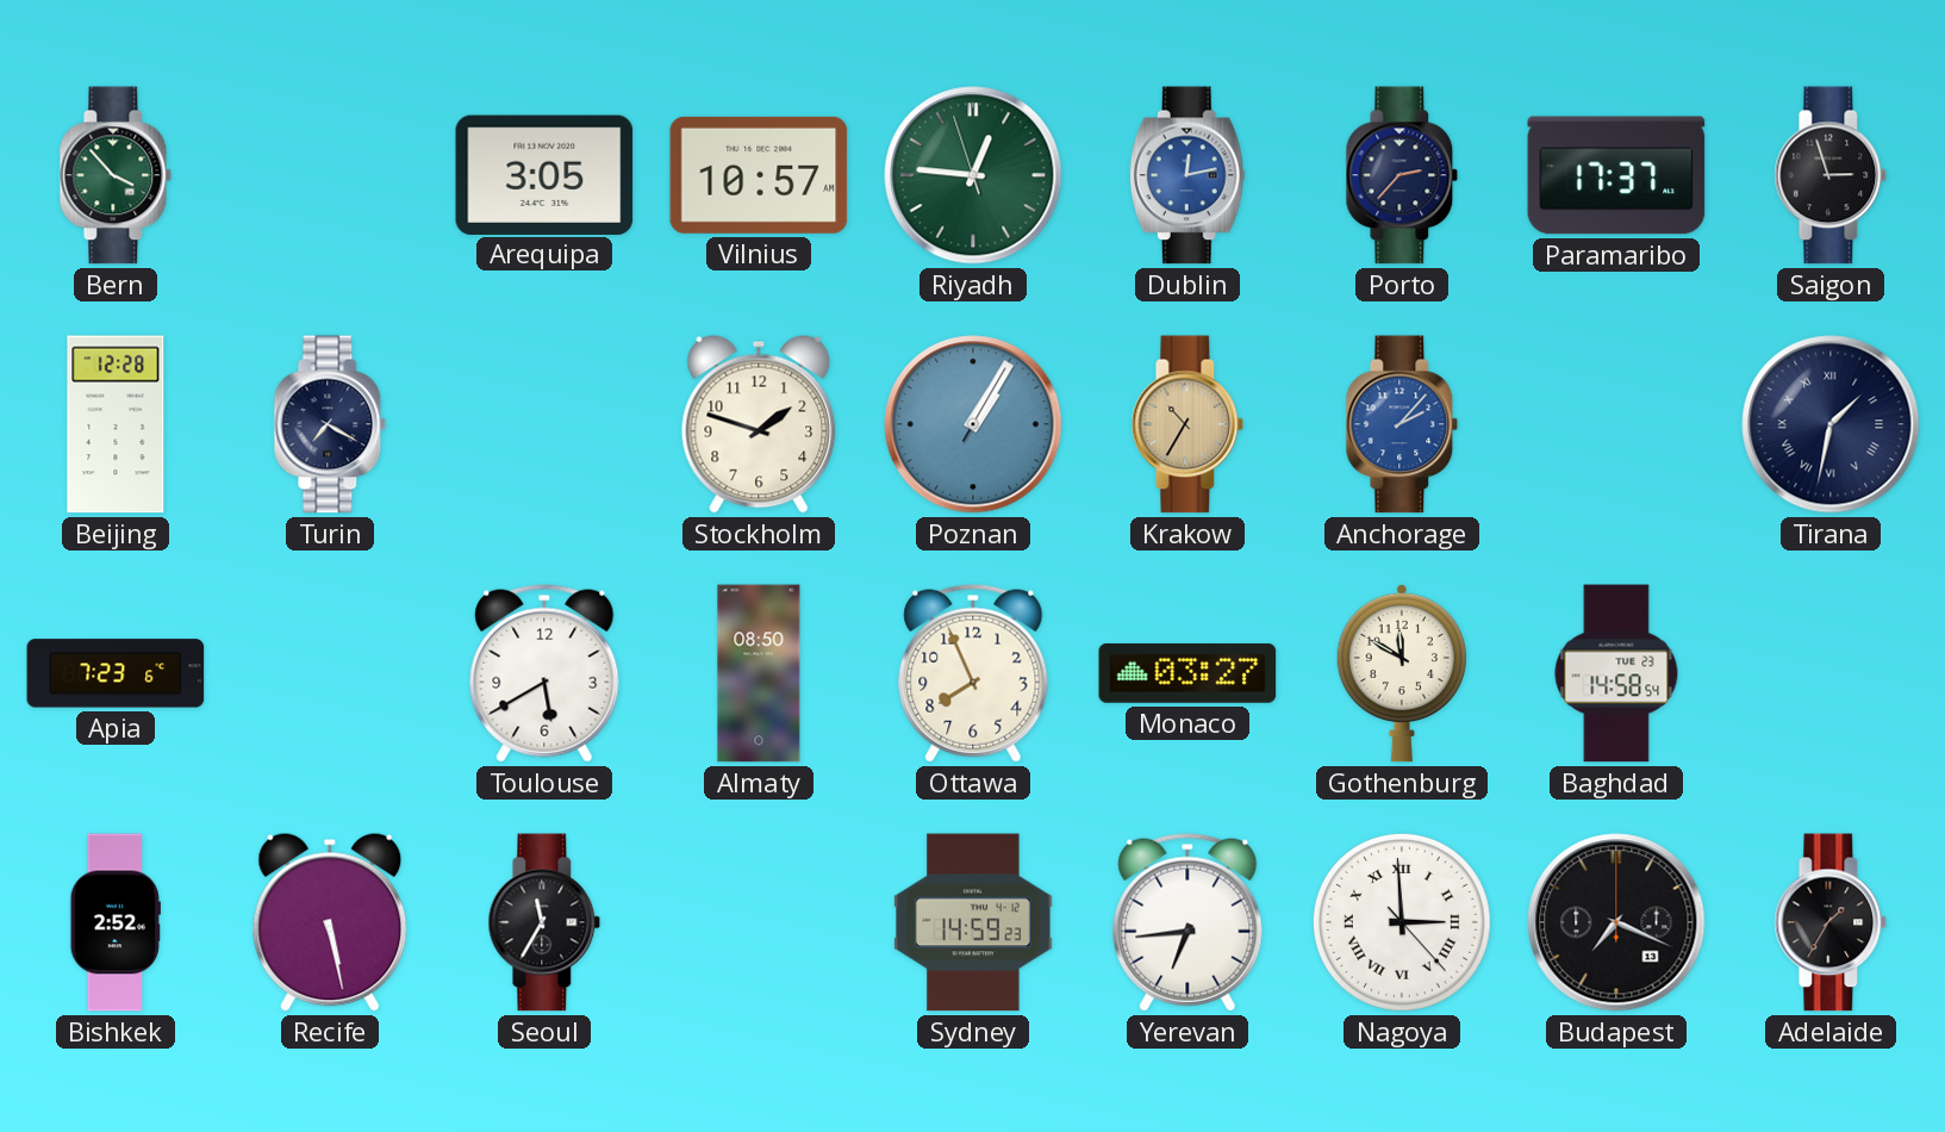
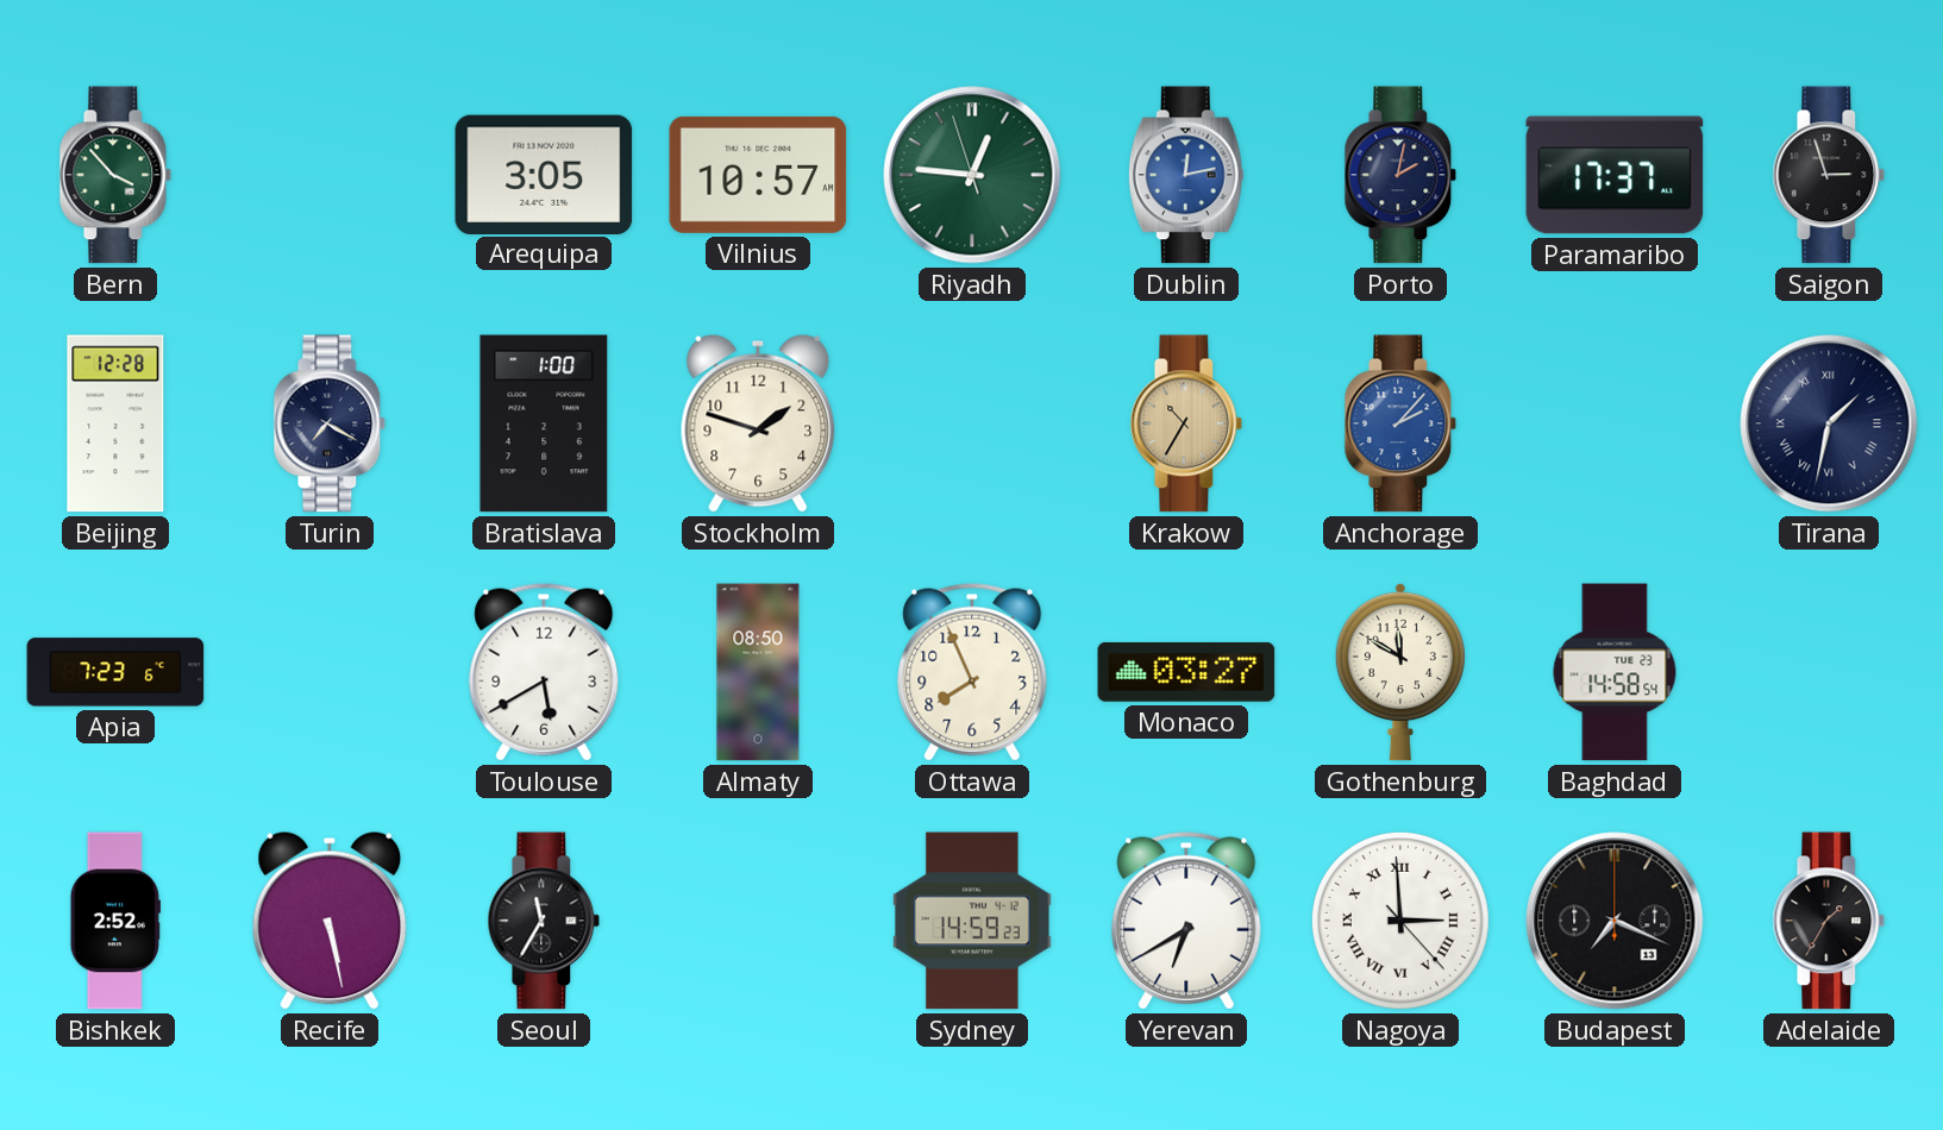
Porto: 2:37 -> 2:02 (1400, 175)
Bratislava: none -> 1:00 (544, 423)
Poznan: 1:05 -> none (973, 424)
Yerevan: 6:44 -> 6:40 (1186, 921)
